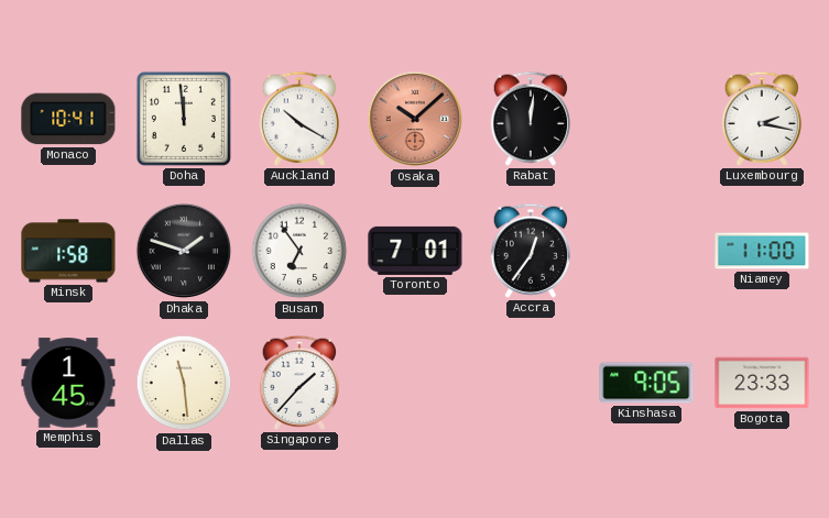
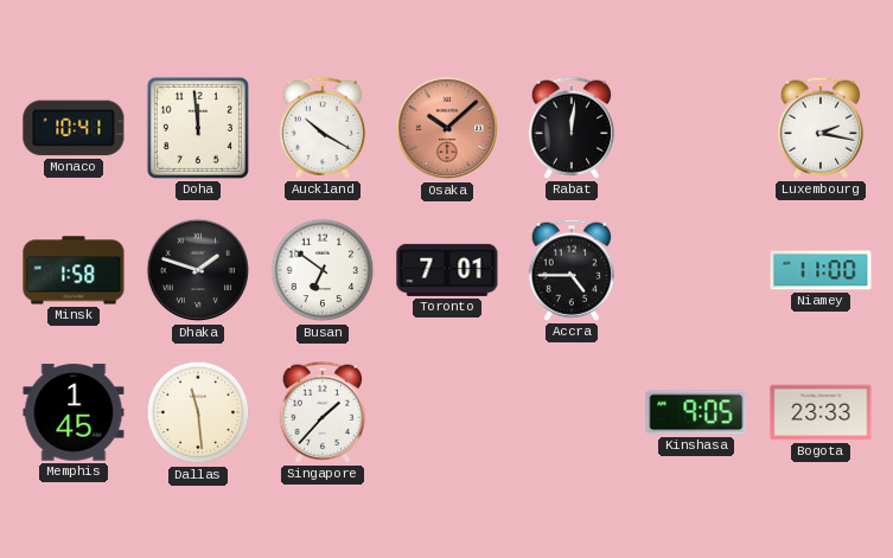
Busan: 6:54 -> 6:51 (323, 270)
Accra: 12:36 -> 4:45 (572, 270)
